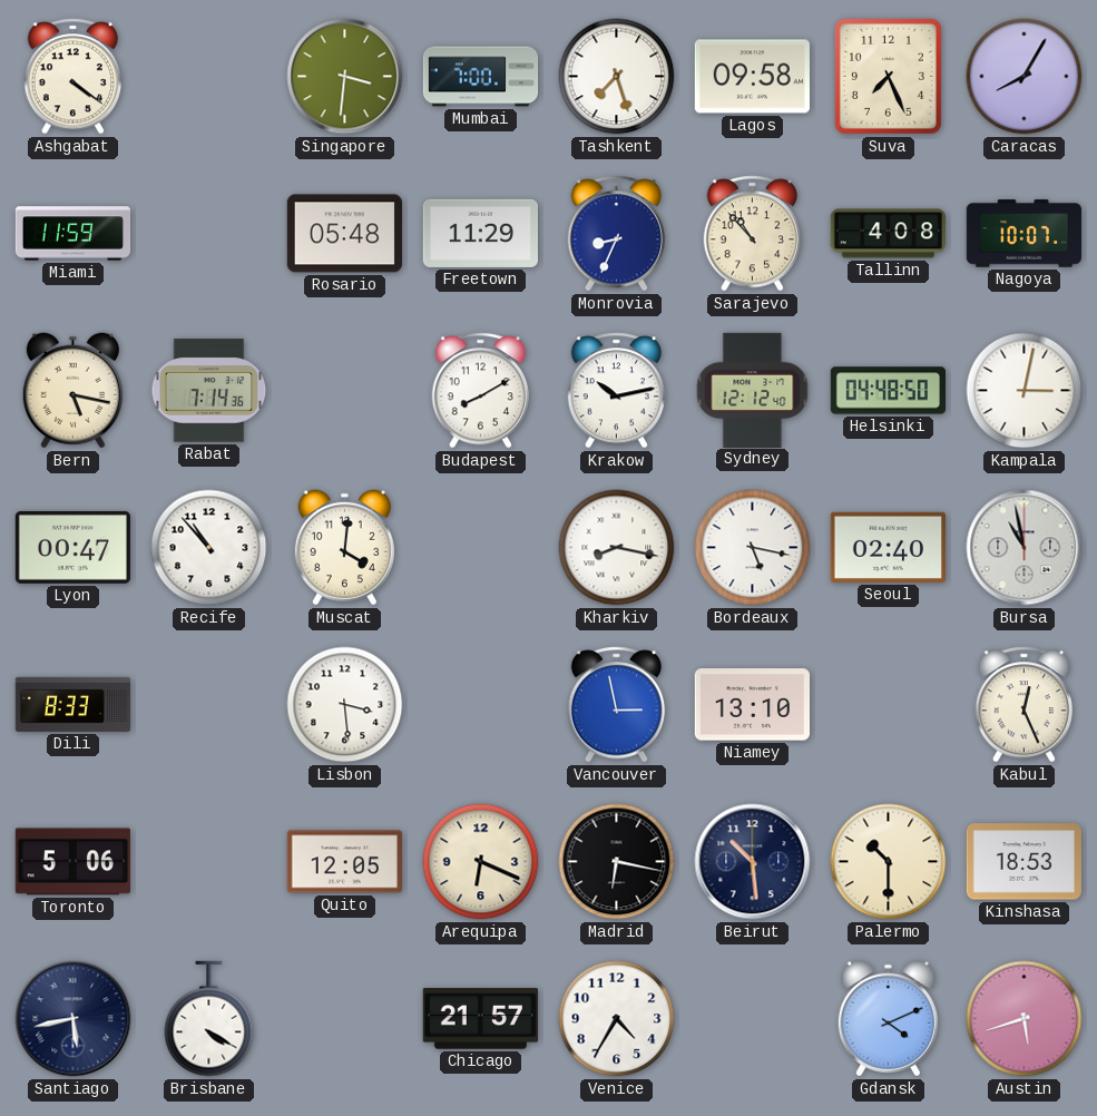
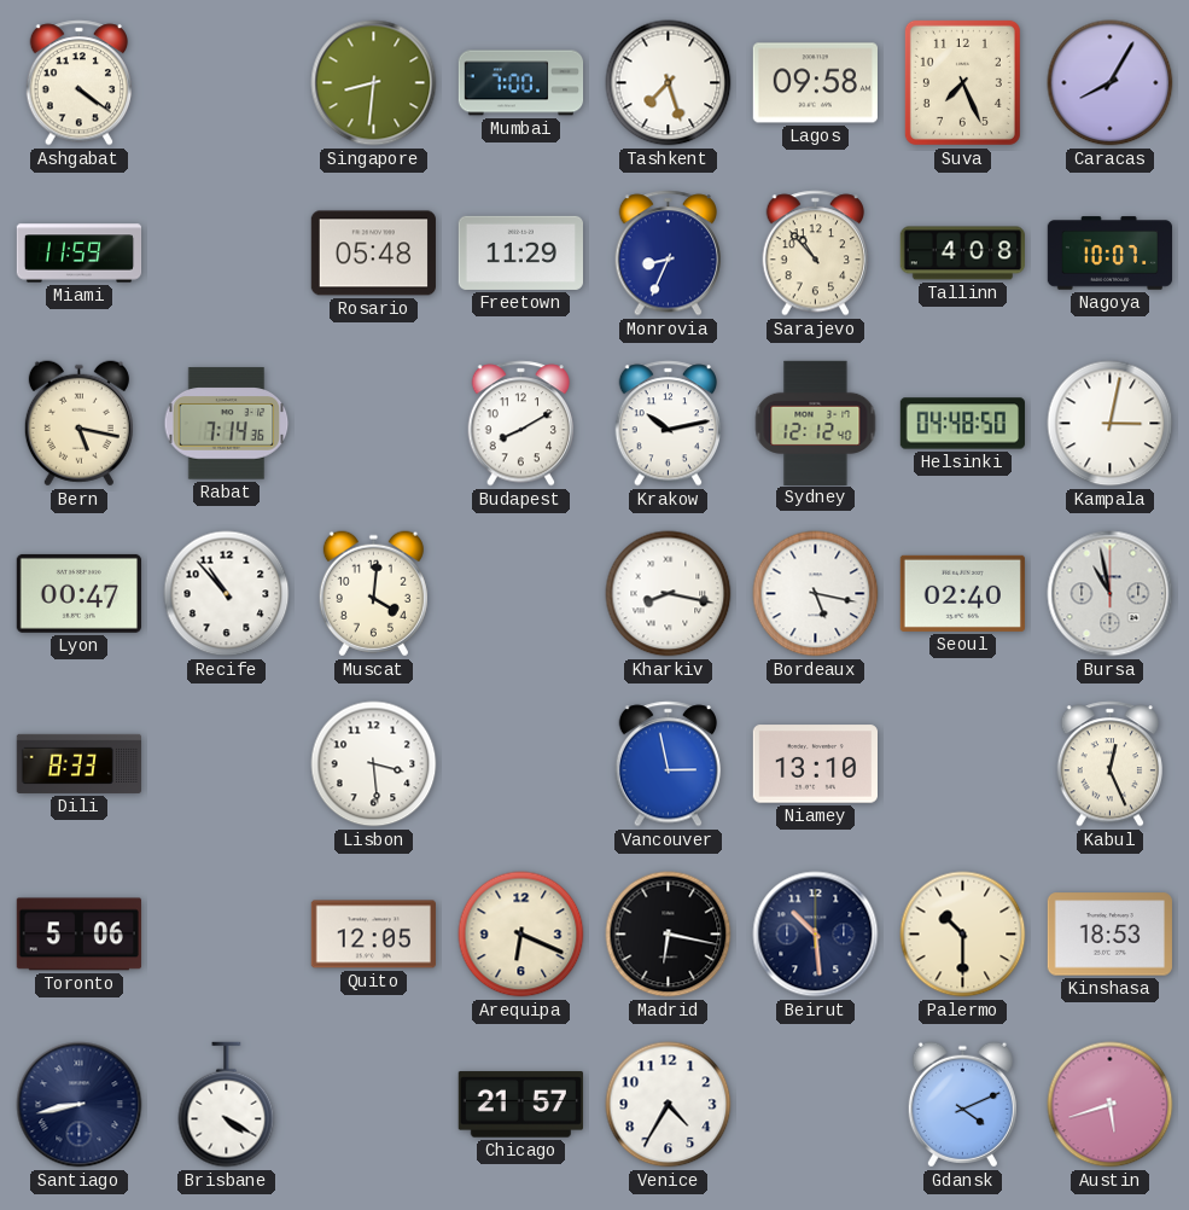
Singapore: 3:31 -> 8:31 (374, 83)
Santiago: 5:43 -> 8:43 (80, 1105)
